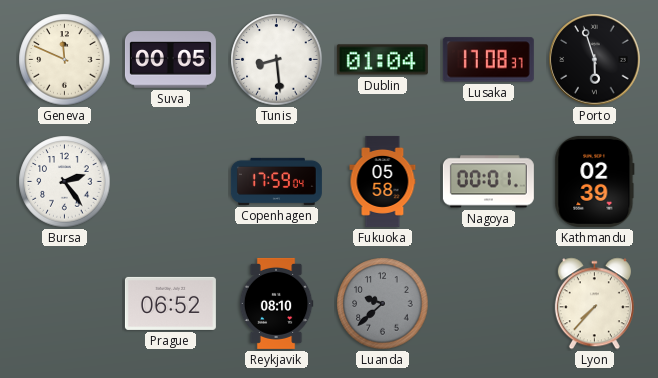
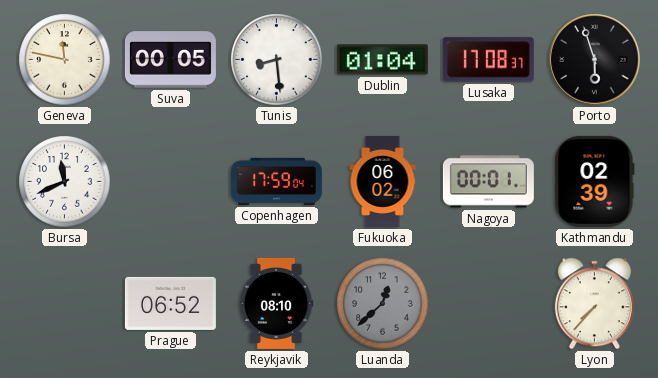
Geneva: 11:49 -> 11:47 (65, 60)
Bursa: 2:24 -> 11:41 (65, 182)
Fukuoka: 05:58 -> 06:02 (383, 181)
Luanda: 9:38 -> 12:38 (383, 304)
